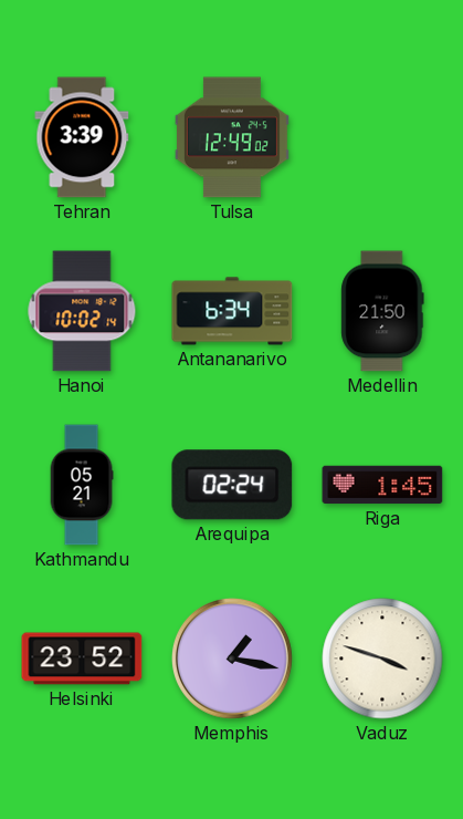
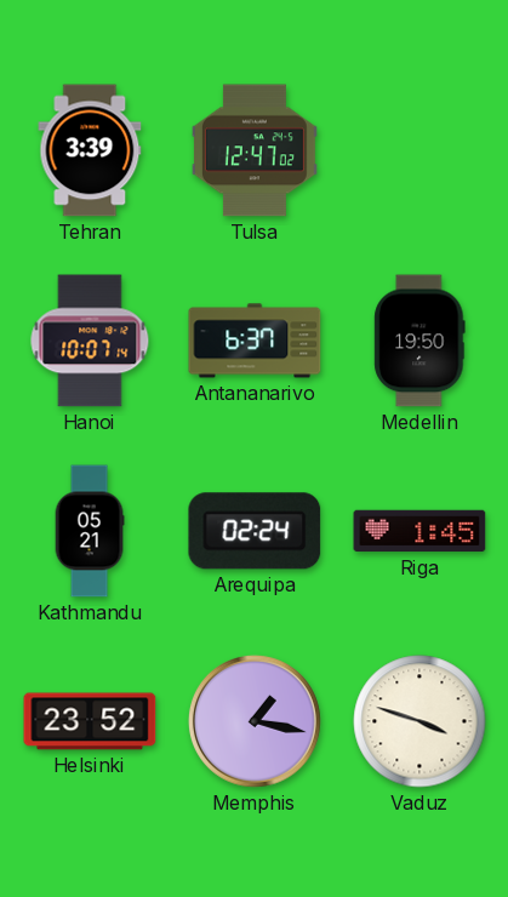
Tulsa: 12:49 -> 12:47 (255, 150)
Hanoi: 10:02 -> 10:07 (90, 341)
Antananarivo: 6:34 -> 6:37 (255, 341)
Medellin: 21:50 -> 19:50 (419, 341)
